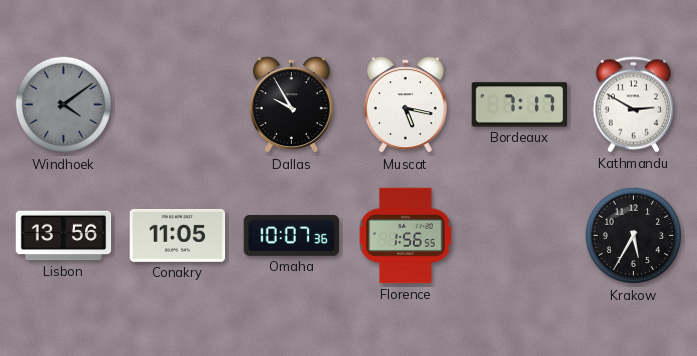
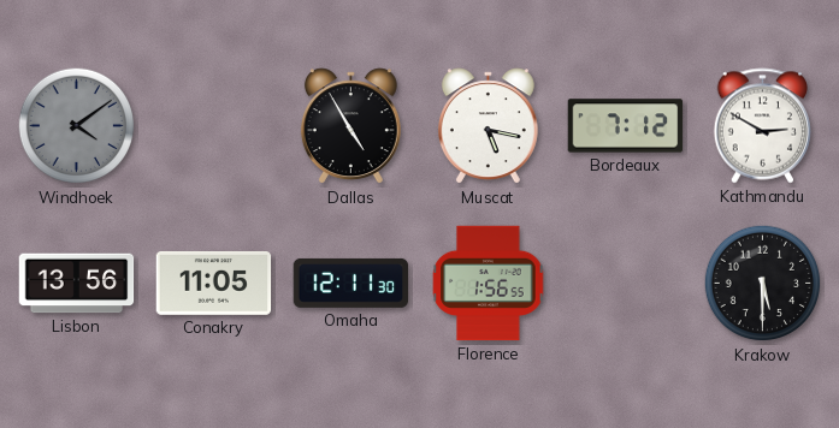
Dallas: 9:55 -> 4:55 (350, 126)
Bordeaux: 7:17 -> 7:12 (626, 126)
Omaha: 10:07 -> 12:11 (351, 283)
Krakow: 5:35 -> 5:30 (763, 284)
